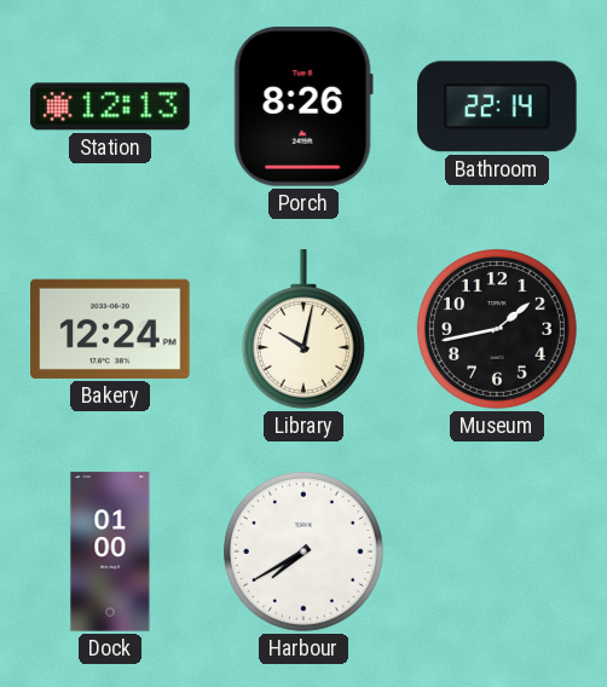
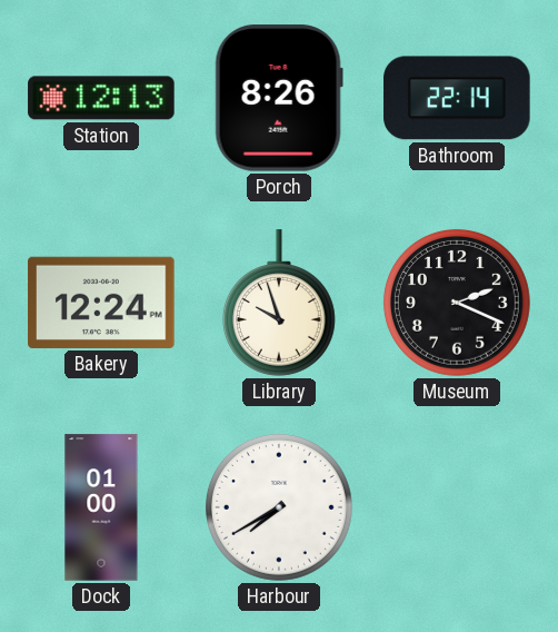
Library: 10:02 -> 9:57 (279, 303)
Museum: 1:43 -> 2:19 (457, 303)
